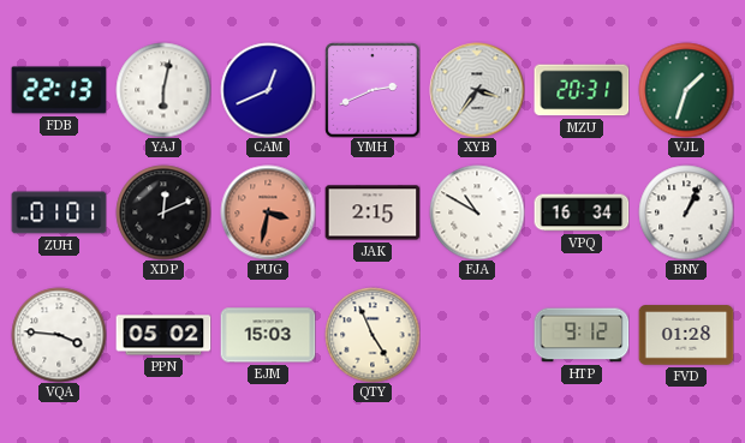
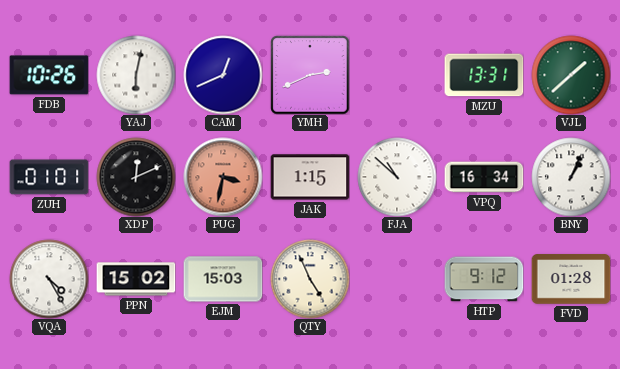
FDB: 22:13 -> 10:26 (49, 75)
XYB: 3:36 -> none (477, 90)
MZU: 20:31 -> 13:31 (484, 75)
VJL: 1:33 -> 1:38 (571, 75)
JAK: 2:15 -> 1:15 (310, 177)
FJA: 10:50 -> 10:52 (397, 177)
VQA: 3:46 -> 4:25 (49, 279)
PPN: 05:02 -> 15:02 (136, 279)
